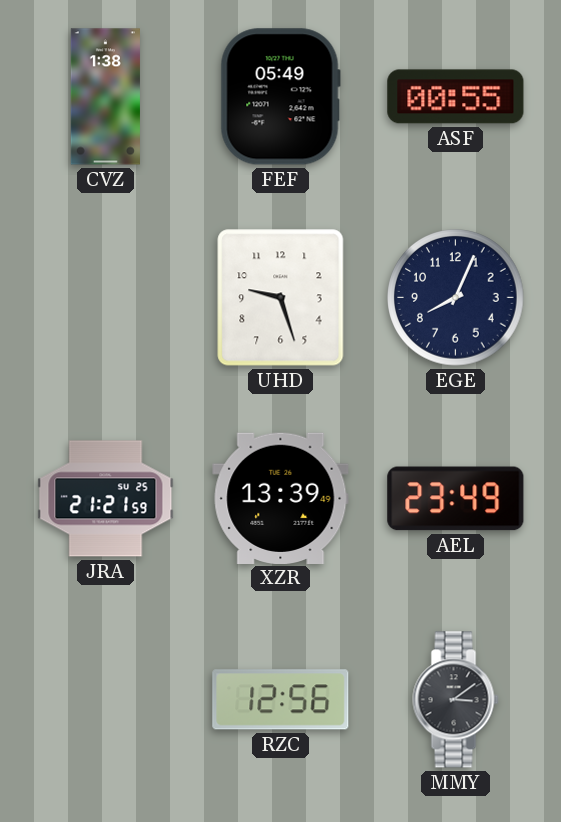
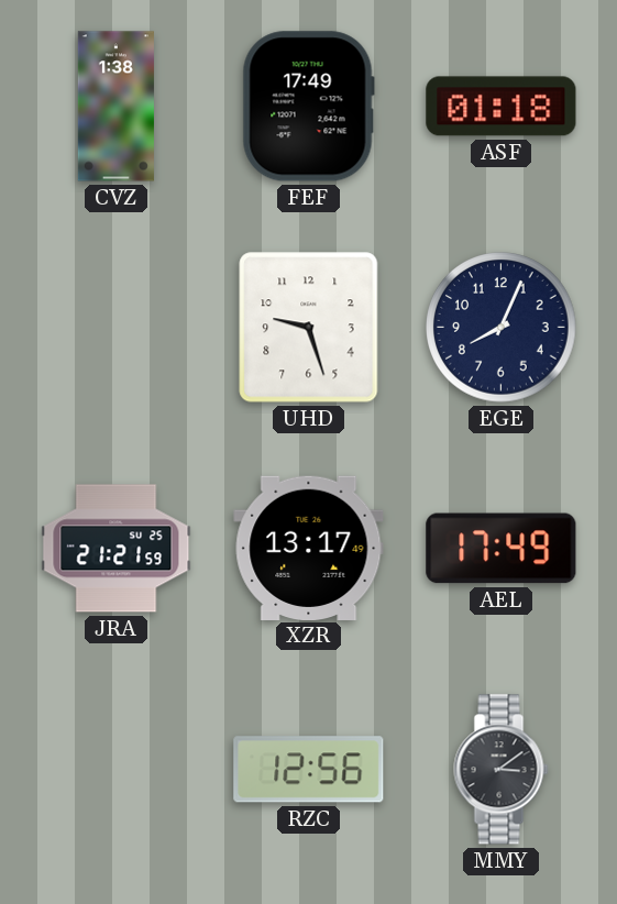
FEF: 05:49 -> 17:49 (308, 107)
ASF: 00:55 -> 01:18 (502, 107)
XZR: 13:39 -> 13:17 (309, 548)
AEL: 23:49 -> 17:49 (502, 549)
